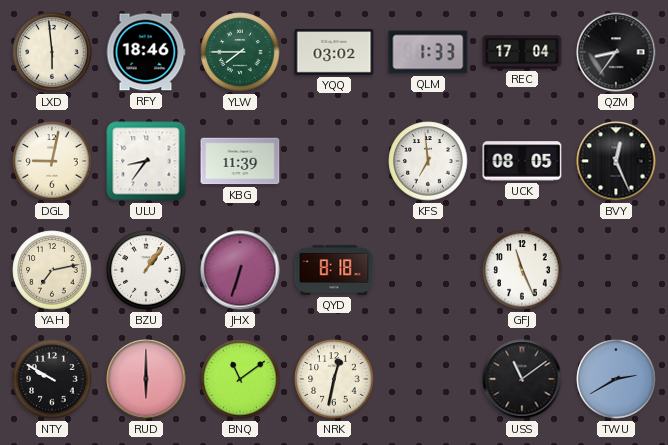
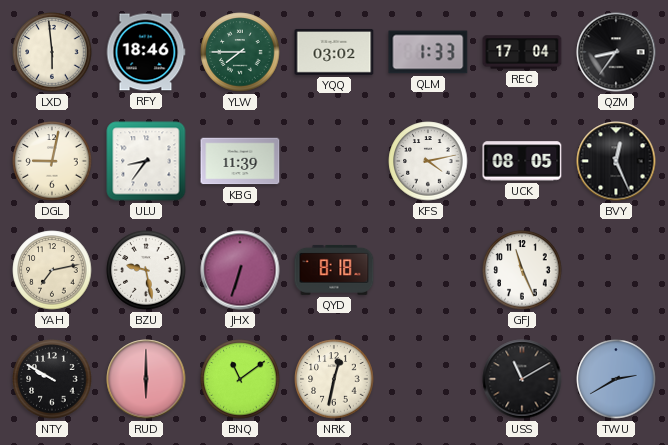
KFS: 6:59 -> 4:13 (428, 161)
BZU: 1:06 -> 9:28 (146, 270)
USS: 11:09 -> 11:10 (522, 379)
